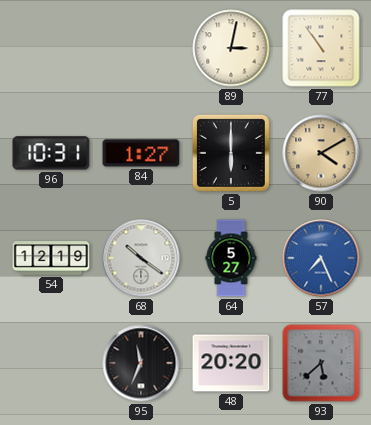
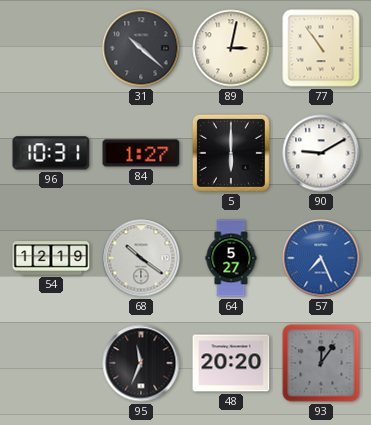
31: none -> 10:22 (141, 48)
90: 4:10 -> 9:10 (321, 153)
90 dial: champagne -> white (321, 153)
93: 5:38 -> 12:06 (321, 363)
